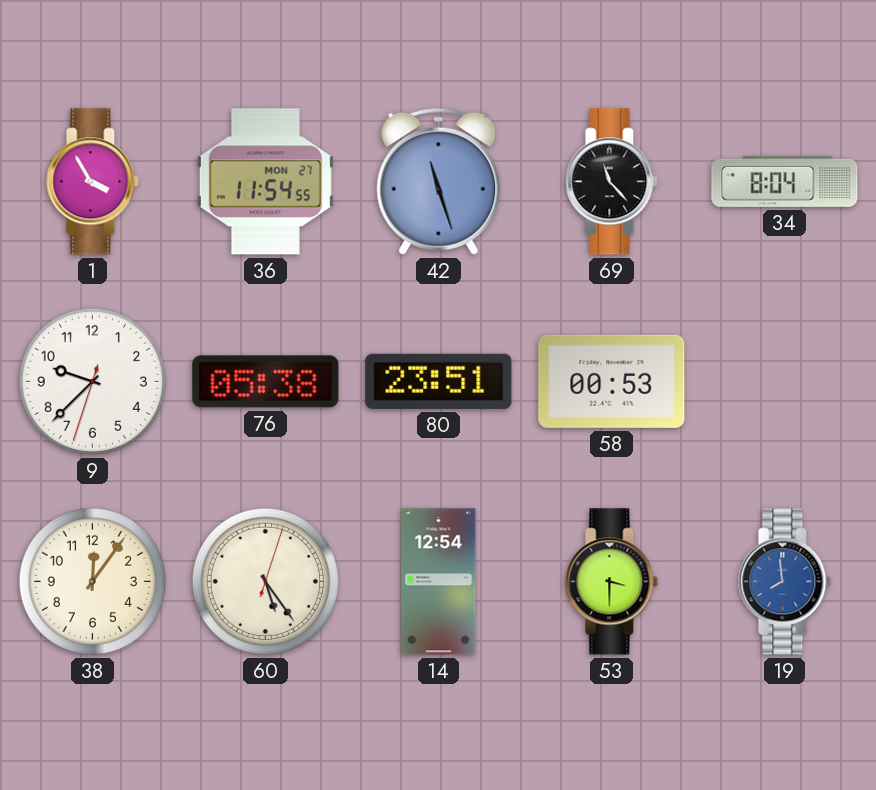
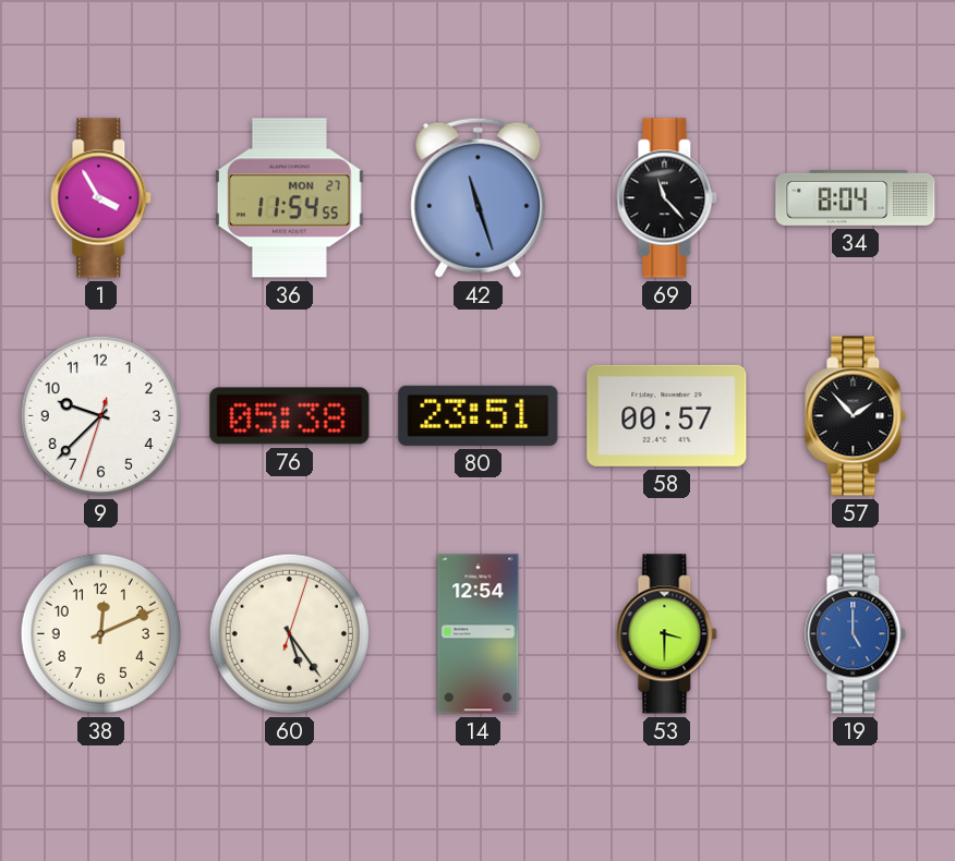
58: 00:53 -> 00:57 (667, 415)
57: none -> 1:53 (856, 416)
38: 12:06 -> 12:11 (100, 633)
19: 7:59 -> 5:00 (856, 634)
